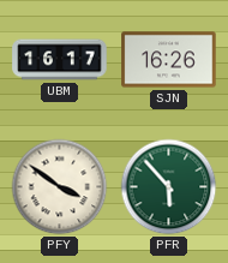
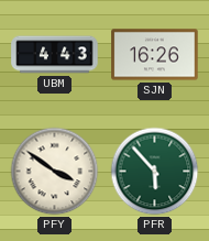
UBM: 16:17 -> 4:43 (55, 55)
